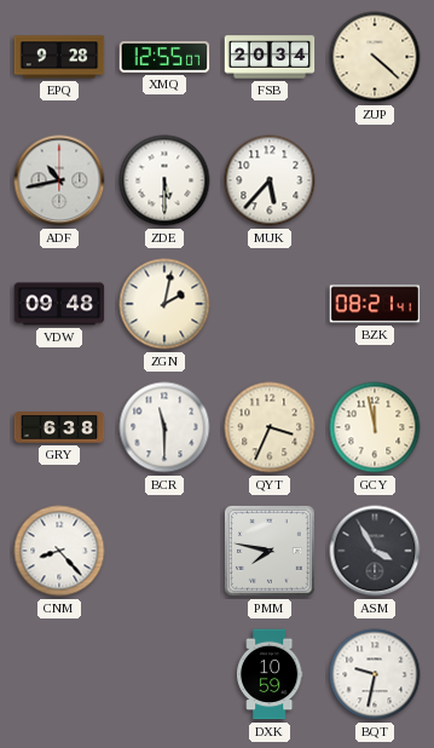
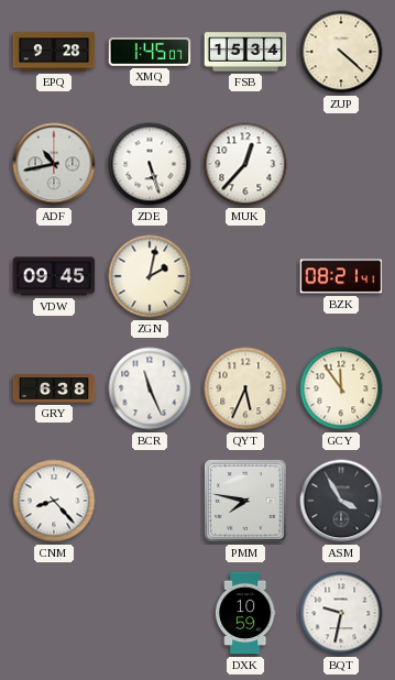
XMQ: 12:55 -> 1:45 (150, 53)
FSB: 20:34 -> 15:34 (245, 52)
ZDE: 5:30 -> 5:27 (150, 164)
MUK: 5:37 -> 12:37 (245, 164)
VDW: 09:48 -> 09:45 (54, 276)
BCR: 11:30 -> 11:26 (150, 388)
QYT: 3:34 -> 5:34 (245, 388)
GCY: 11:58 -> 11:54 (341, 388)
